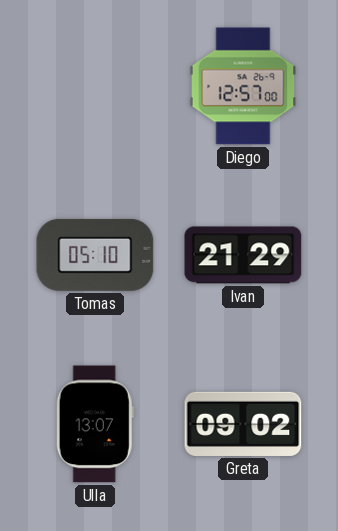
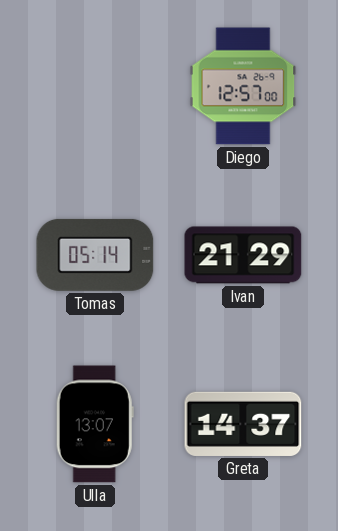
Tomas: 05:10 -> 05:14 (95, 255)
Greta: 09:02 -> 14:37 (243, 424)
